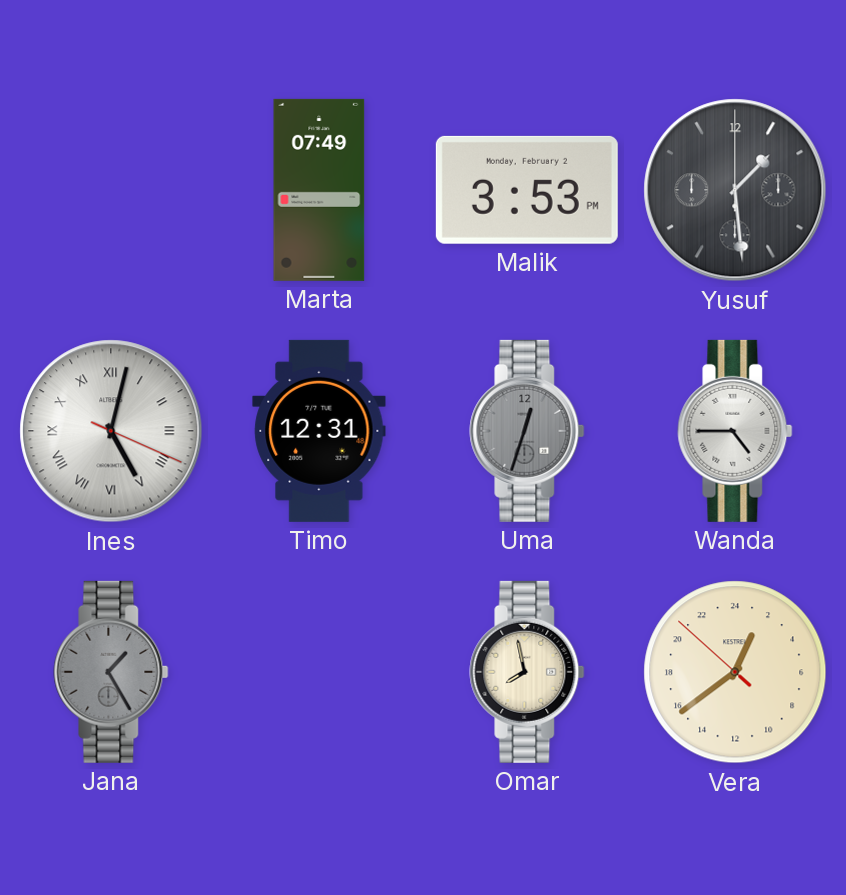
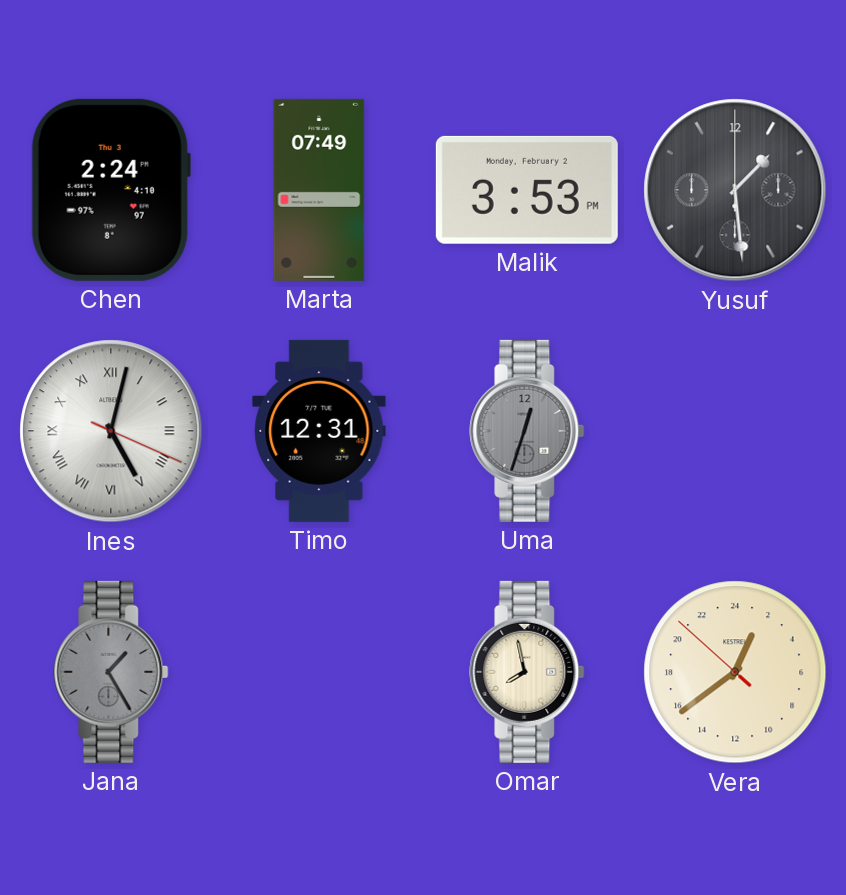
Chen: none -> 2:24 (111, 190)
Wanda: 4:45 -> none (735, 431)
